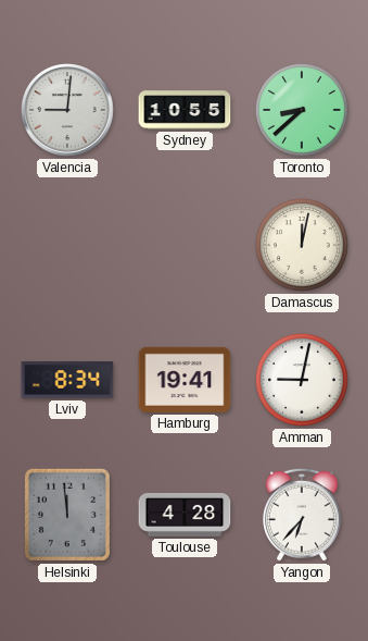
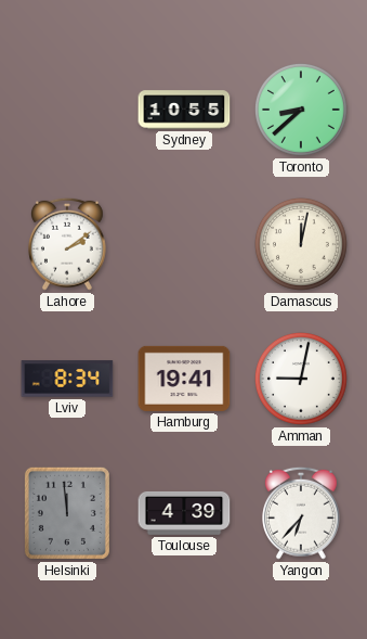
Valencia: 9:01 -> none (67, 110)
Lahore: none -> 2:09 (68, 244)
Toulouse: 4:28 -> 4:39 (184, 513)
